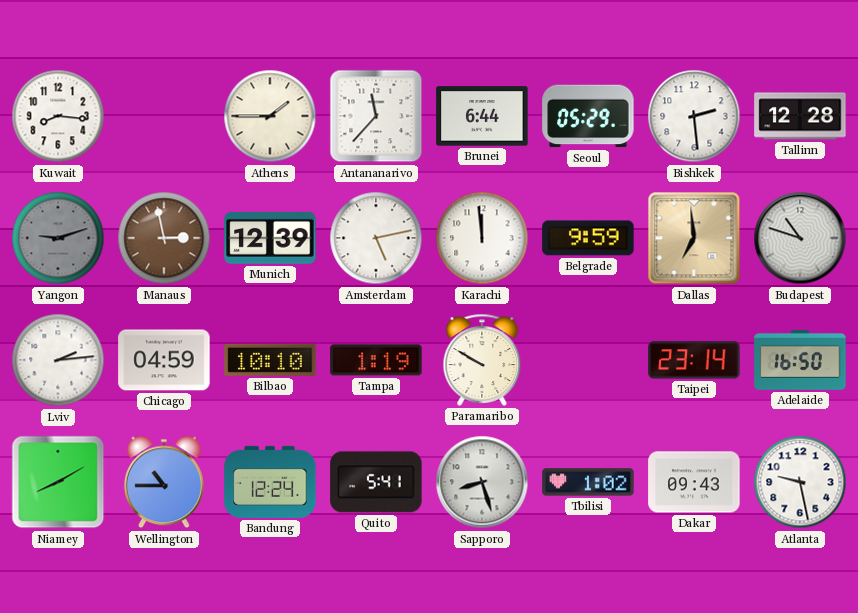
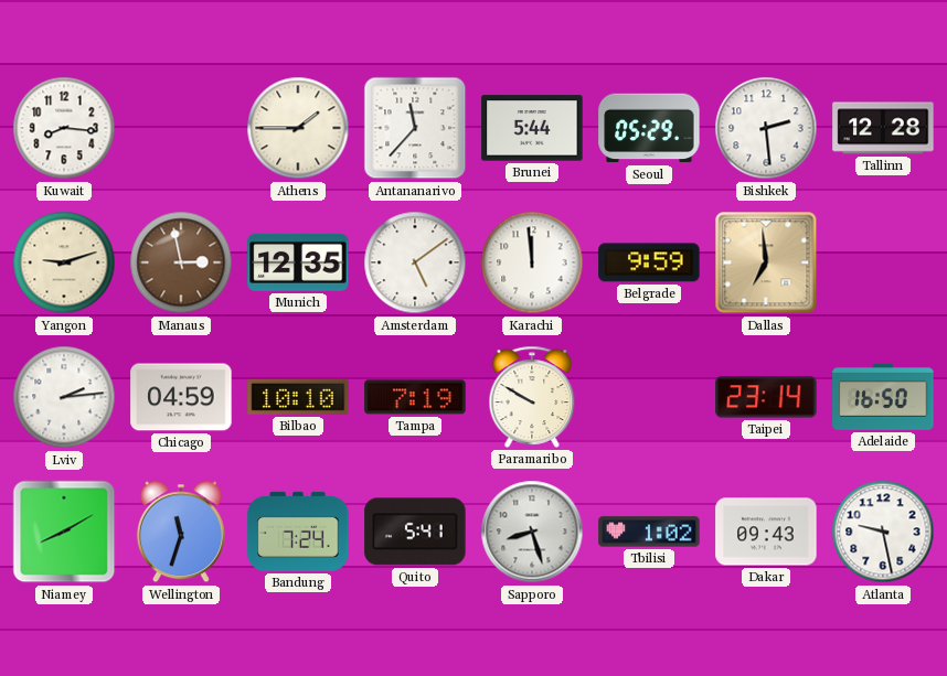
Brunei: 6:44 -> 5:44 (532, 128)
Yangon dial: grey -> cream (64, 262)
Munich: 12:39 -> 12:35 (298, 262)
Amsterdam: 5:13 -> 5:09 (415, 262)
Budapest: 10:48 -> none (800, 238)
Tampa: 1:19 -> 7:19 (415, 397)
Wellington: 10:45 -> 11:33 (181, 532)
Bandung: 12:24 -> 7:24 (298, 532)
